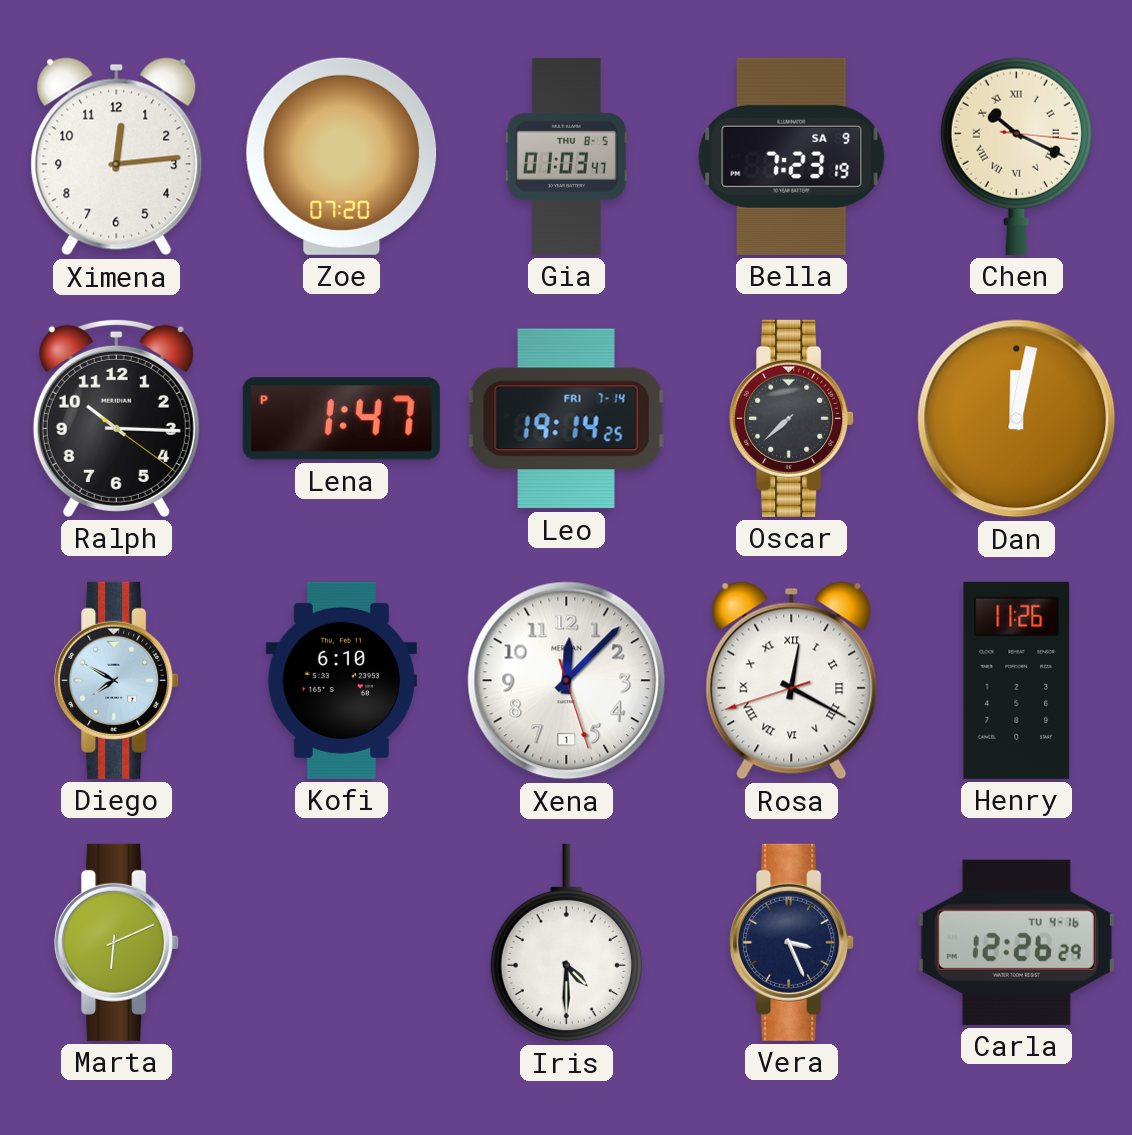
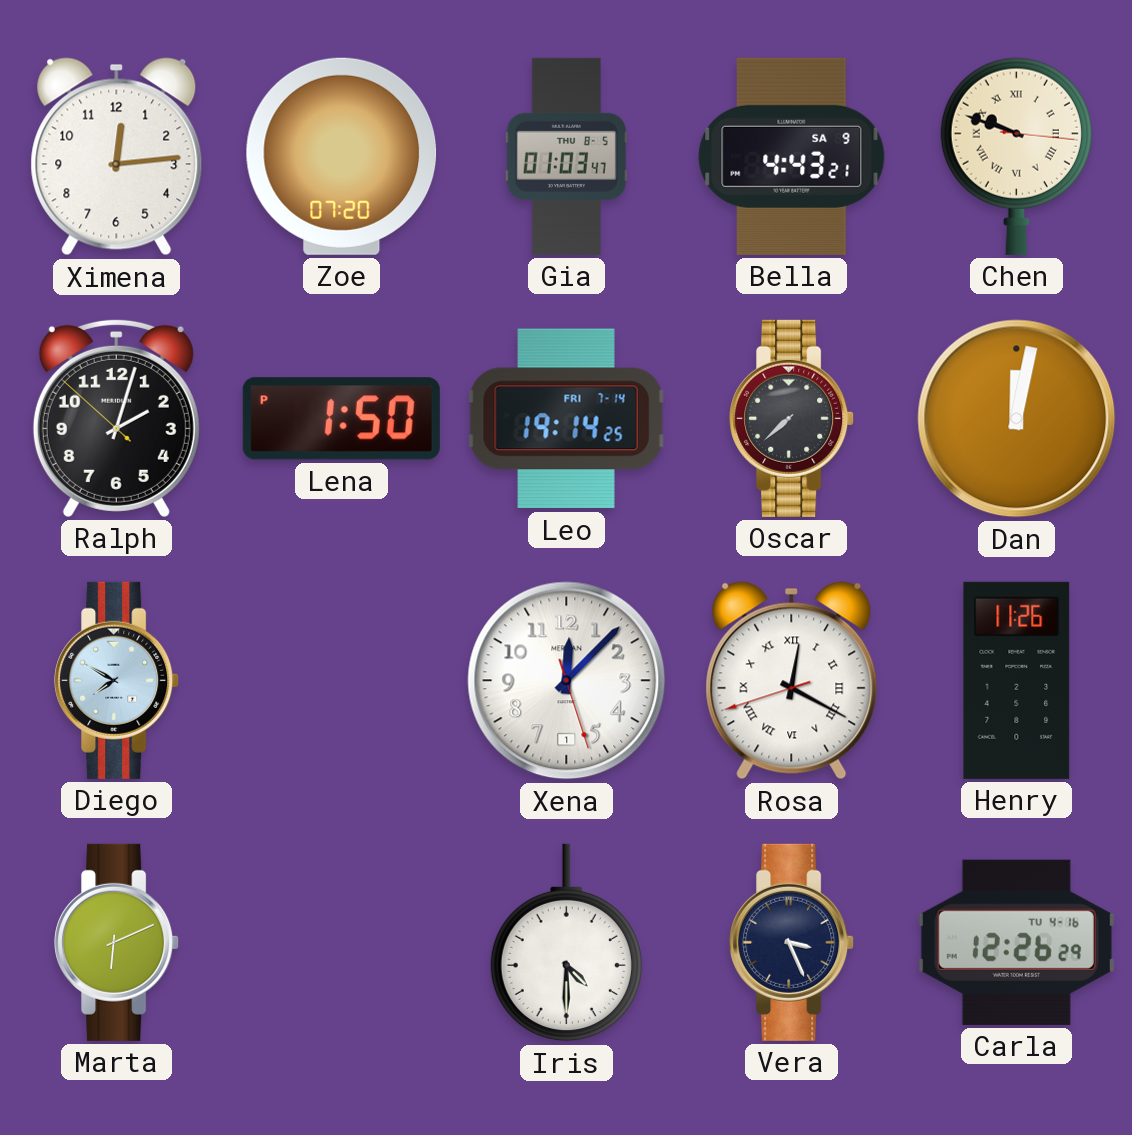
Bella: 7:23 -> 4:43 (792, 156)
Chen: 10:19 -> 9:48 (1016, 156)
Ralph: 10:15 -> 2:02 (116, 418)
Lena: 1:47 -> 1:50 (341, 419)
Kofi: 6:10 -> none (341, 680)
